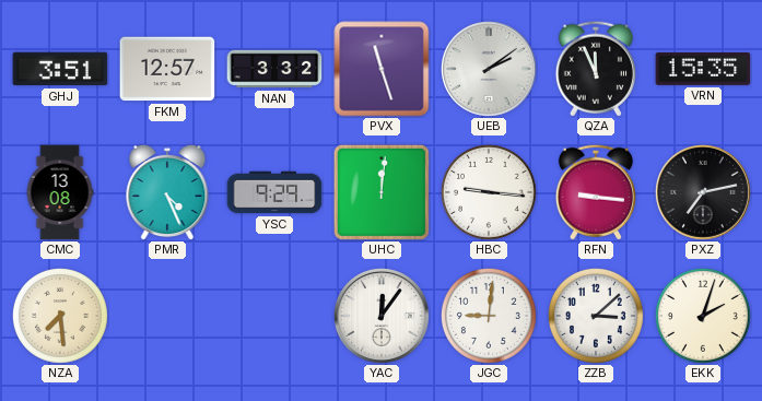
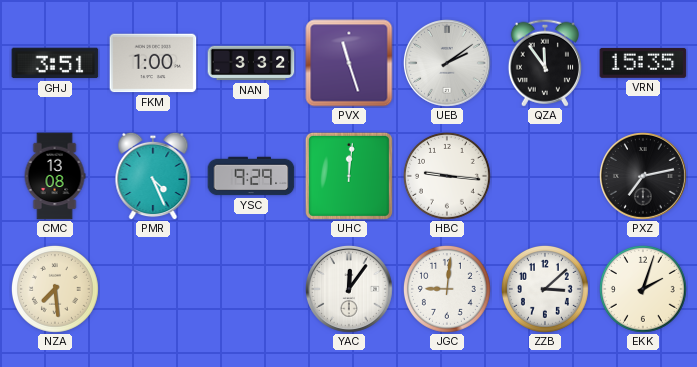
FKM: 12:57 -> 1:00 (153, 63)
QZA: 11:56 -> 11:54 (545, 63)
RFN: 9:16 -> none (596, 192)
